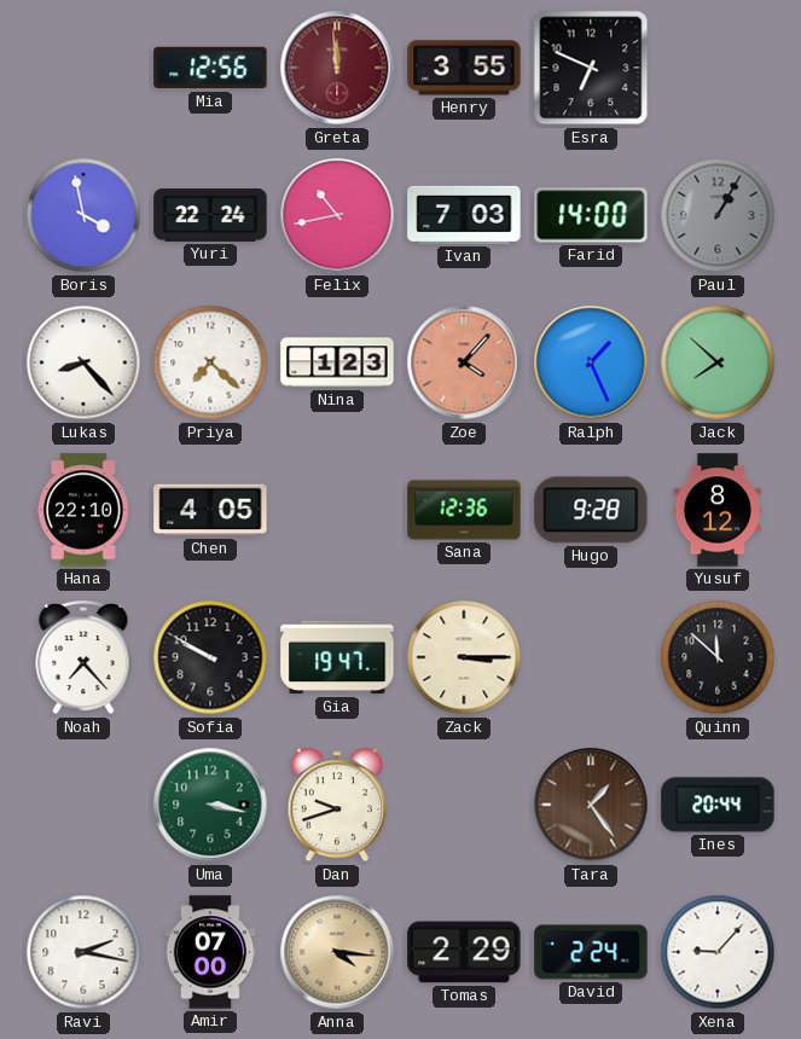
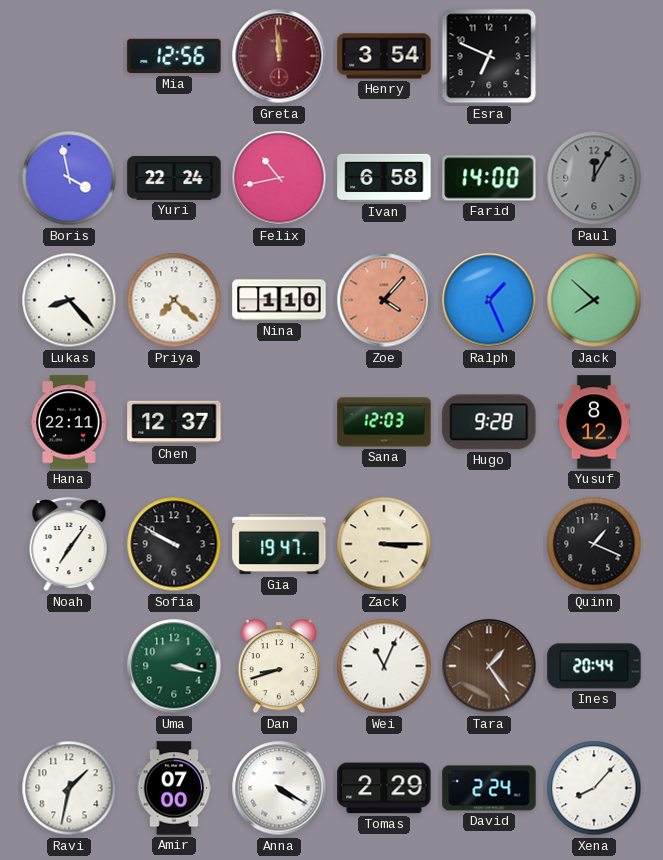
Henry: 3:55 -> 3:54 (384, 56)
Ivan: 7:03 -> 6:58 (384, 178)
Paul: 1:05 -> 12:05 (594, 178)
Nina: 1:23 -> 1:10 (279, 300)
Hana: 22:10 -> 22:11 (69, 422)
Chen: 4:05 -> 12:37 (174, 422)
Sana: 12:36 -> 12:03 (384, 422)
Noah: 7:23 -> 7:06 (69, 545)
Quinn: 11:52 -> 1:19 (594, 544)
Dan: 9:42 -> 8:42 (279, 667)
Wei: none -> 11:04 (384, 666)
Ravi: 2:17 -> 1:32 (69, 788)
Anna: 4:16 -> 4:20 (279, 788)
Anna dial: champagne -> white (279, 788)
Xena: 9:07 -> 8:07 (594, 788)
